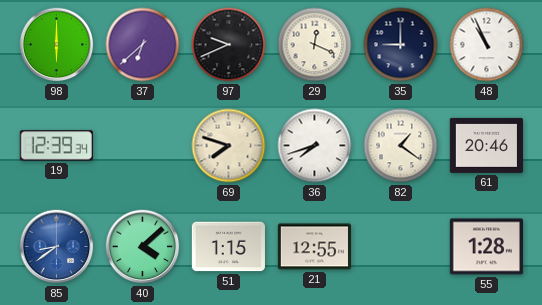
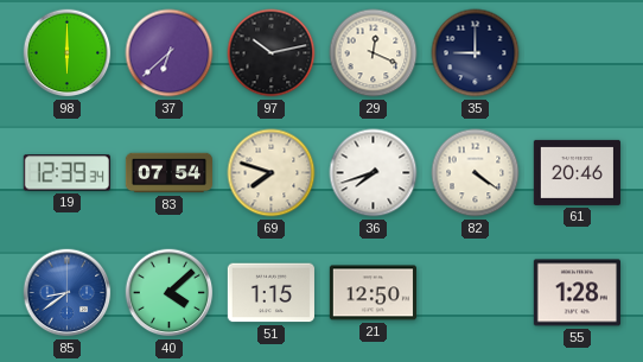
97: 9:41 -> 10:13 (272, 53)
48: 10:56 -> none (487, 45)
83: none -> 07:54 (168, 173)
82: 1:21 -> 4:21 (476, 173)
21: 12:55 -> 12:50 (373, 293)
